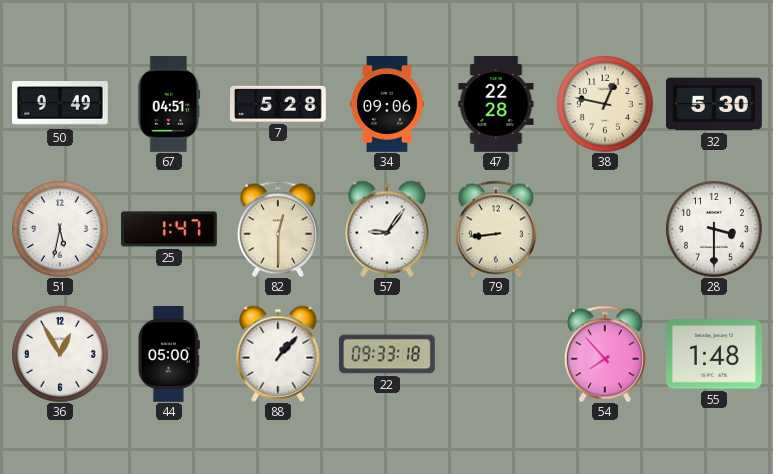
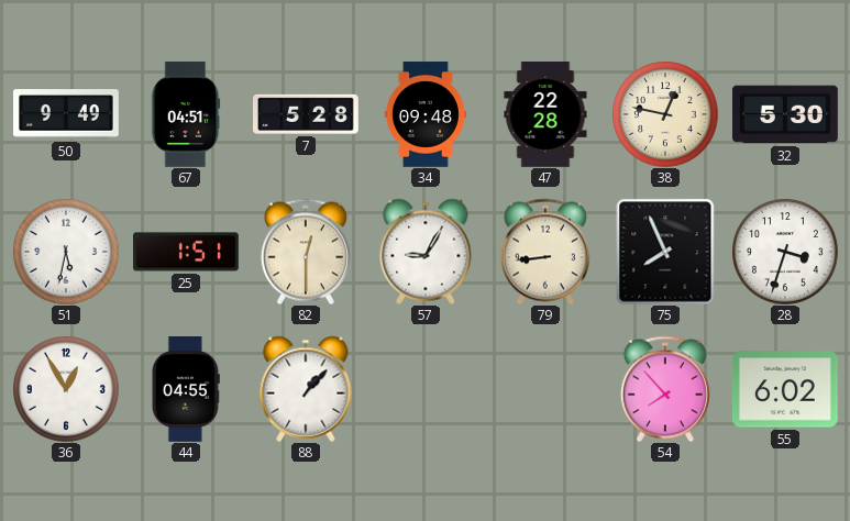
34: 09:06 -> 09:48 (427, 114)
25: 1:47 -> 1:51 (187, 252)
57: 9:06 -> 9:05 (426, 252)
75: none -> 7:56 (665, 252)
28: 3:30 -> 3:33 (785, 252)
44: 05:00 -> 04:55 (186, 390)
22: 09:33 -> none (388, 354)
55: 1:48 -> 6:02 (786, 389)
